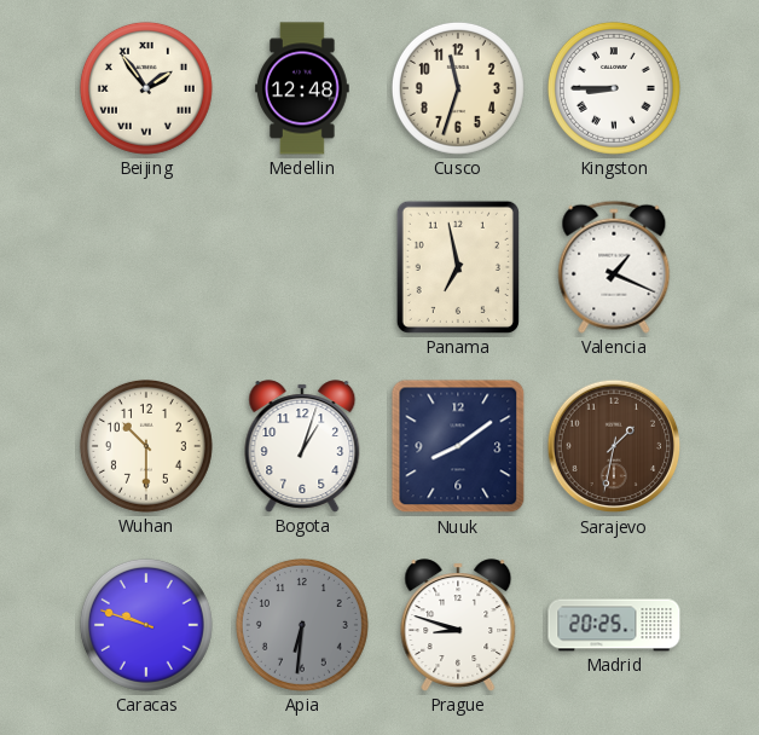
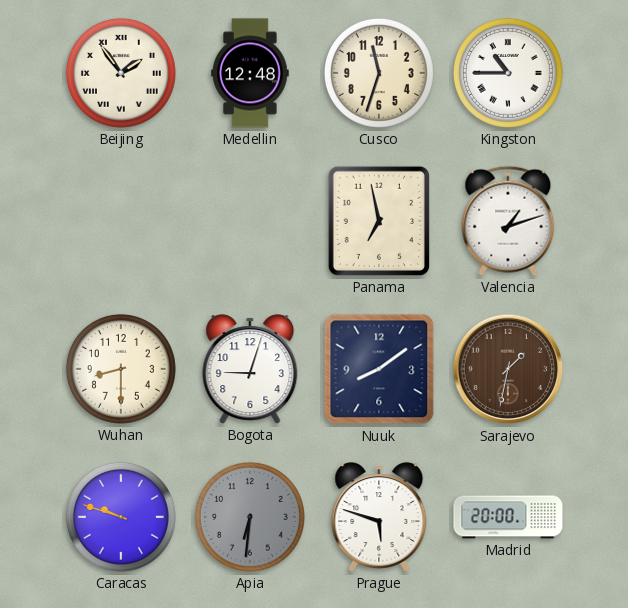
Kingston: 8:45 -> 10:45 (508, 73)
Valencia: 1:19 -> 1:12 (508, 221)
Wuhan: 10:30 -> 8:30 (121, 369)
Bogota: 1:03 -> 9:03 (250, 369)
Prague: 8:48 -> 5:48 (379, 517)
Madrid: 20:25 -> 20:00 (508, 517)
